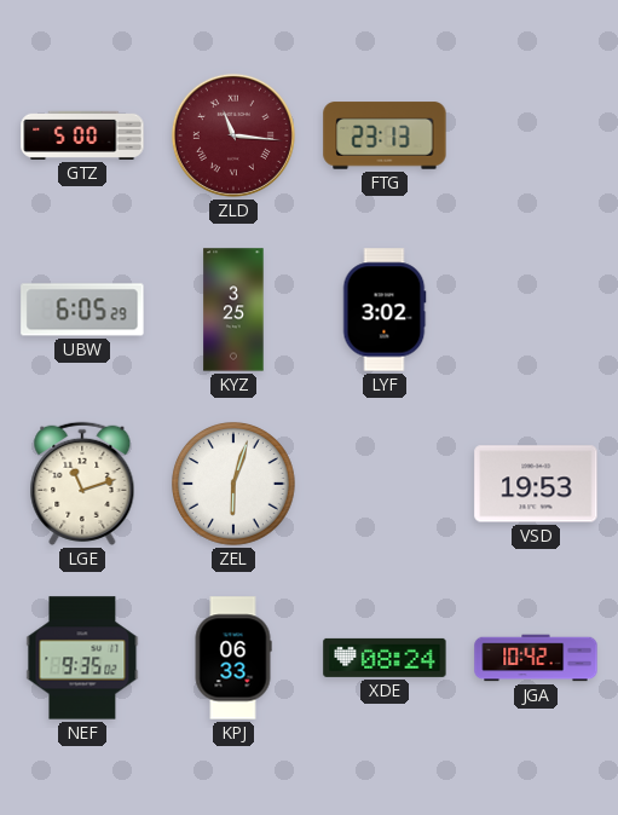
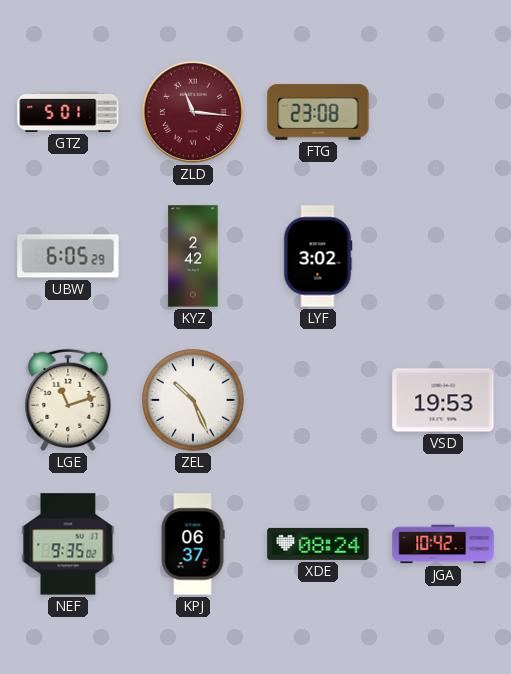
GTZ: 5:00 -> 5:01 (68, 112)
FTG: 23:13 -> 23:08 (318, 112)
KYZ: 3:25 -> 2:42 (193, 256)
ZEL: 6:03 -> 10:26 (193, 400)
KPJ: 06:33 -> 06:37 (193, 544)
